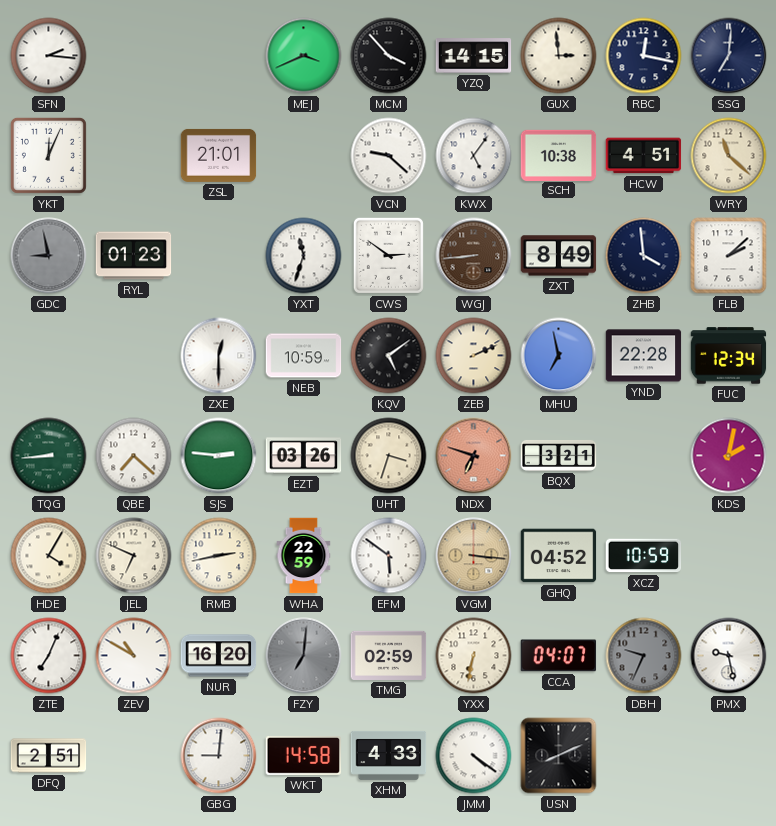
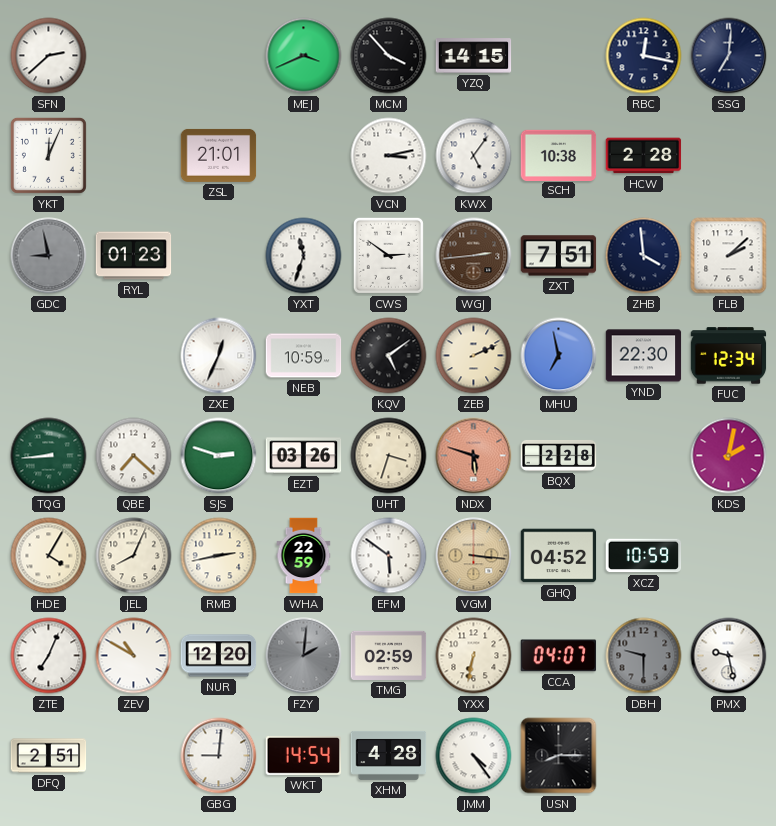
SFN: 2:16 -> 2:38 (49, 56)
GUX: 2:59 -> none (559, 56)
VCN: 9:22 -> 3:13 (389, 156)
HCW: 4:51 -> 2:28 (644, 156)
WRY: 11:22 -> none (729, 156)
WGJ: 8:44 -> 2:44 (474, 256)
ZXT: 8:49 -> 7:51 (559, 256)
ZXE: 12:30 -> 12:34 (219, 356)
YND: 22:28 -> 22:30 (644, 356)
SJS: 2:46 -> 2:48 (219, 456)
NDX: 6:48 -> 5:48 (474, 456)
BQX: 3:21 -> 2:28 (559, 455)
JEL: 6:49 -> 8:04 (134, 556)
NUR: 16:20 -> 12:20 (219, 656)
FZY: 7:01 -> 2:01 (304, 656)
DBH: 9:34 -> 9:30 (644, 656)
WKT: 14:58 -> 14:54 (304, 755)
XHM: 4:33 -> 4:28 (389, 755)
JMM: 4:21 -> 4:24 (474, 756)
USN: 8:11 -> 8:15 (559, 756)
